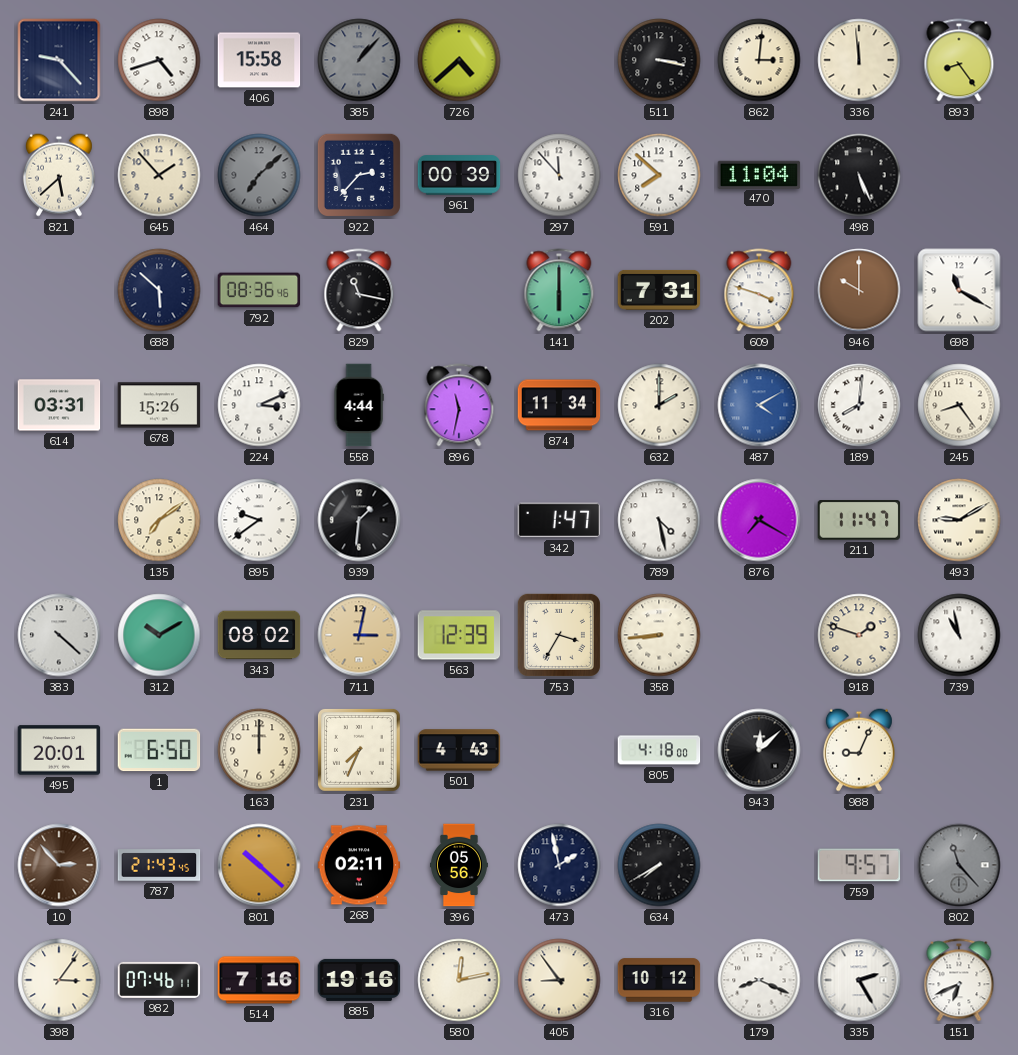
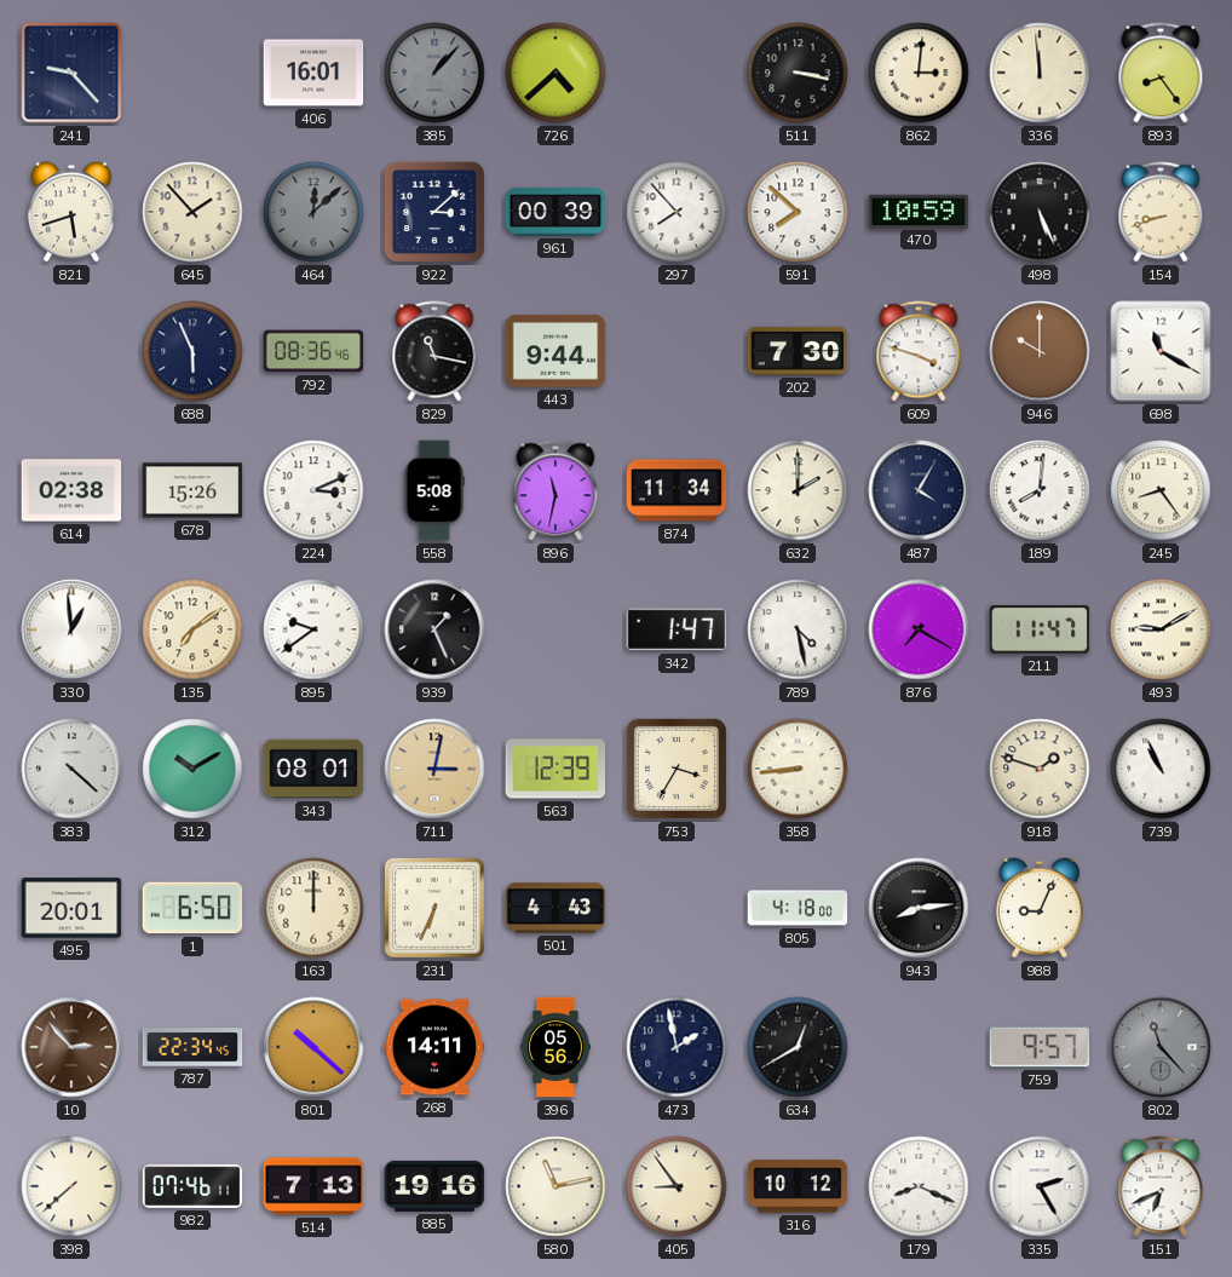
898: 4:42 -> none (159, 60)
406: 15:58 -> 16:01 (313, 73)
821: 5:38 -> 5:42 (71, 212)
464: 7:08 -> 12:08 (313, 212)
922: 2:37 -> 3:08 (434, 212)
297: 11:53 -> 7:53 (677, 212)
470: 11:04 -> 10:59 (919, 211)
154: none -> 8:42 (1161, 212)
688: 5:52 -> 5:56 (192, 351)
443: none -> 9:44 (555, 351)
141: 6:00 -> none (559, 290)
202: 7:31 -> 7:30 (798, 351)
614: 03:31 -> 02:38 (71, 490)
558: 4:44 -> 5:08 (434, 490)
487: 4:10 -> 4:05 (919, 490)
487 dial: blue -> navy (919, 490)
330: none -> 12:59 (71, 629)
939: 1:31 -> 1:26 (434, 629)
343: 08:02 -> 08:01 (313, 769)
739: 10:58 -> 10:56 (1161, 769)
231: 7:34 -> 6:34 (434, 908)
943: 12:08 -> 8:14 (919, 908)
787: 21:43 -> 22:34 (192, 1047)
268: 02:11 -> 14:11 (434, 1047)
634: 7:40 -> 12:40 (798, 1047)
398: 3:06 -> 7:38 (71, 1186)
514: 7:16 -> 7:13 (313, 1186)
580: 12:13 -> 11:13 (555, 1186)
